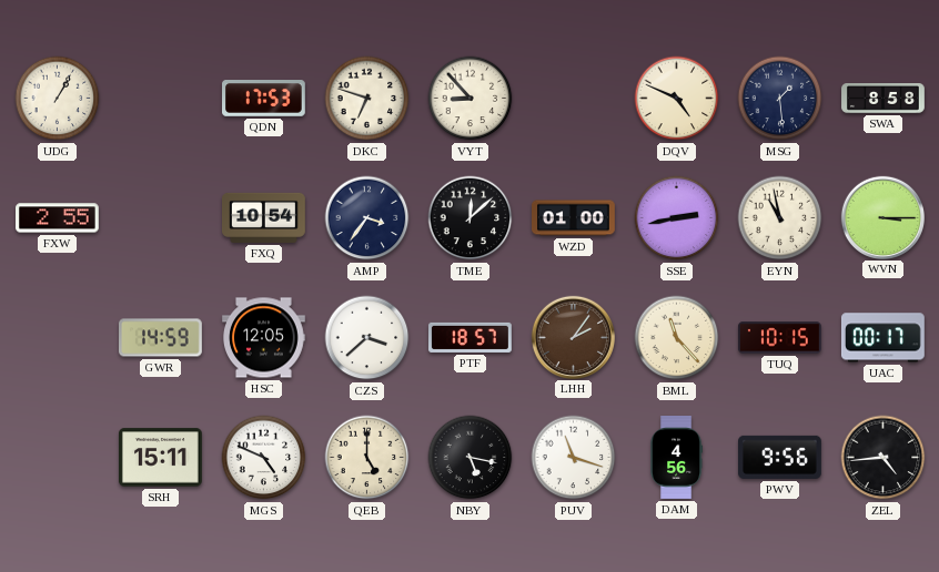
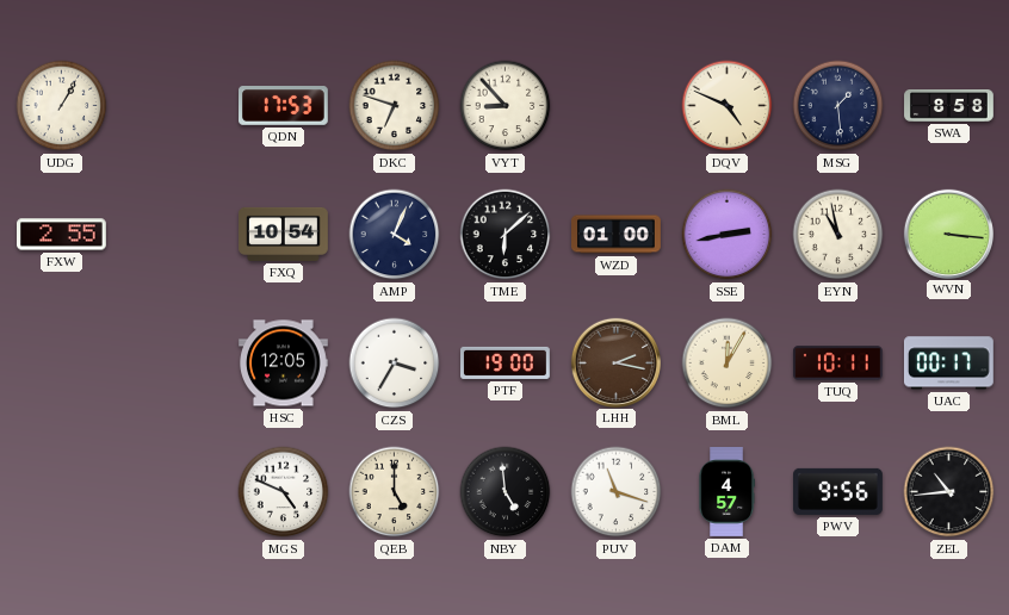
AMP: 3:36 -> 4:04 (395, 235)
TME: 12:08 -> 6:08 (506, 235)
WVN: 3:15 -> 3:16 (948, 234)
GWR: 14:59 -> none (161, 338)
CZS: 3:38 -> 3:35 (395, 364)
PTF: 18:57 -> 19:00 (506, 362)
LHH: 2:06 -> 2:17 (615, 362)
BML: 11:23 -> 12:05 (728, 364)
TUQ: 10:15 -> 10:11 (837, 364)
SRH: 15:11 -> none (161, 458)
NBY: 5:17 -> 4:59 (506, 492)
DAM: 4:56 -> 4:57 (726, 492)
ZEL: 4:44 -> 10:44 (949, 492)
